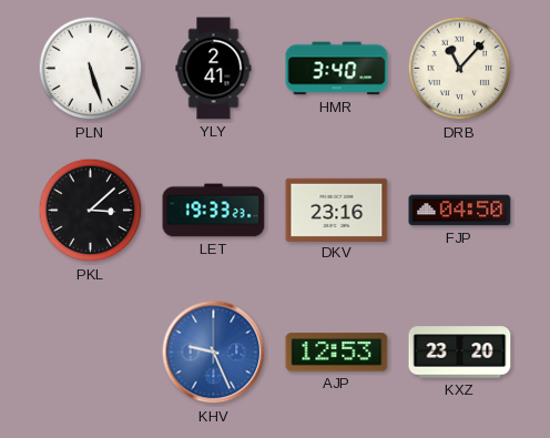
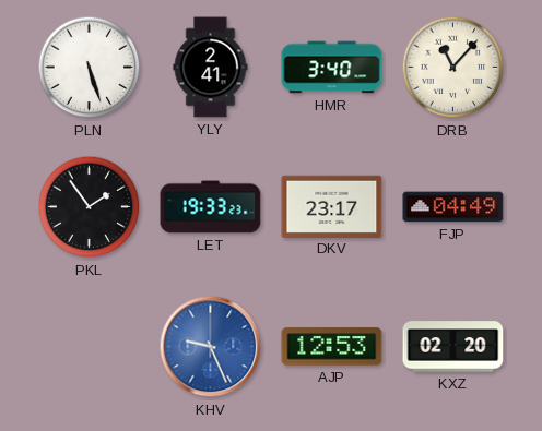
PKL: 3:08 -> 1:54 (90, 207)
DKV: 23:16 -> 23:17 (332, 206)
FJP: 04:50 -> 04:49 (453, 207)
KXZ: 23:20 -> 02:20 (453, 347)
